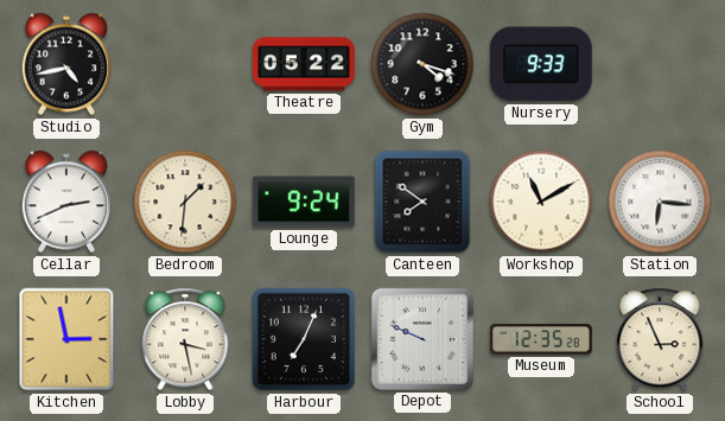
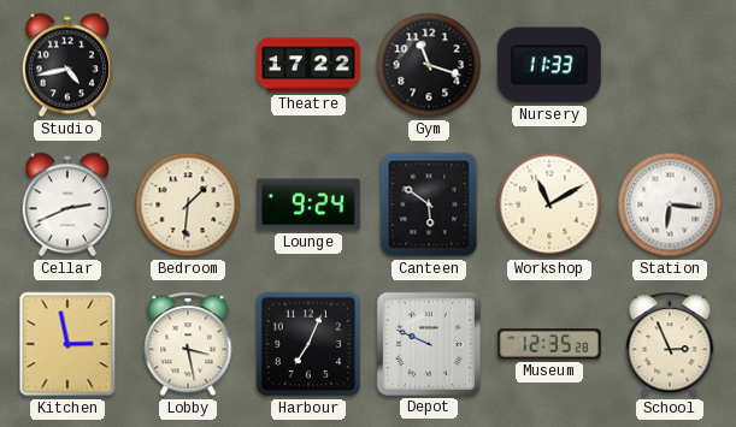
Theatre: 05:22 -> 17:22 (310, 65)
Gym: 4:18 -> 11:18 (429, 65)
Nursery: 9:33 -> 11:33 (549, 65)
Canteen: 7:51 -> 5:51 (429, 204)
